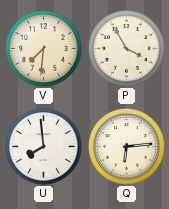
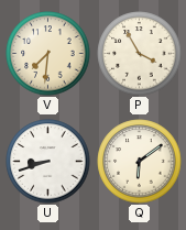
U: 7:59 -> 8:42 (48, 162)
Q: 6:14 -> 6:09 (140, 162)
